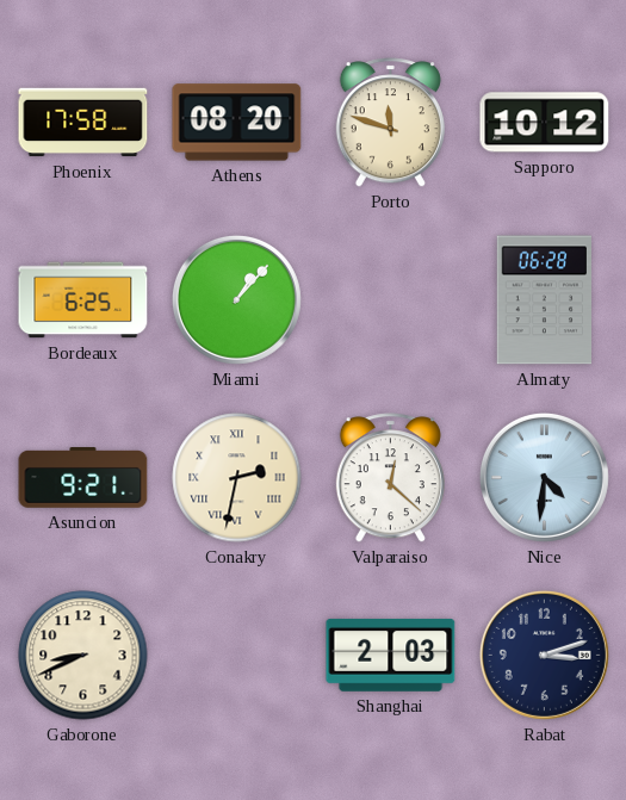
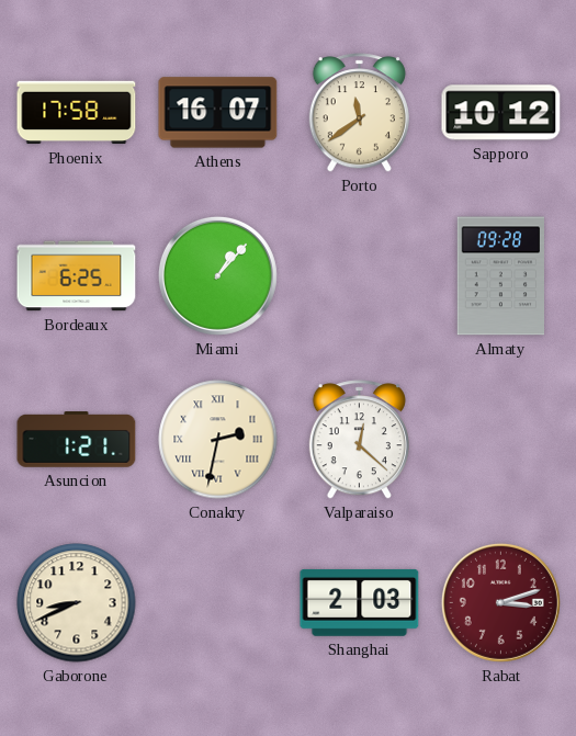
Athens: 08:20 -> 16:07 (218, 113)
Porto: 11:48 -> 11:39 (359, 113)
Almaty: 06:28 -> 09:28 (500, 276)
Asuncion: 9:21 -> 1:21 (77, 440)
Nice: 4:31 -> none (544, 477)
Rabat dial: navy -> burgundy (500, 602)
